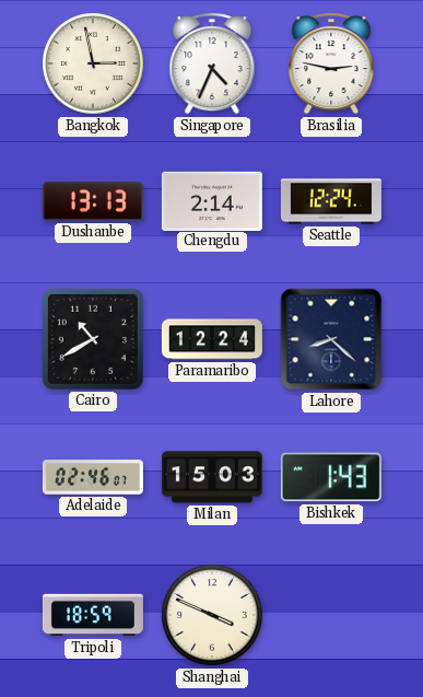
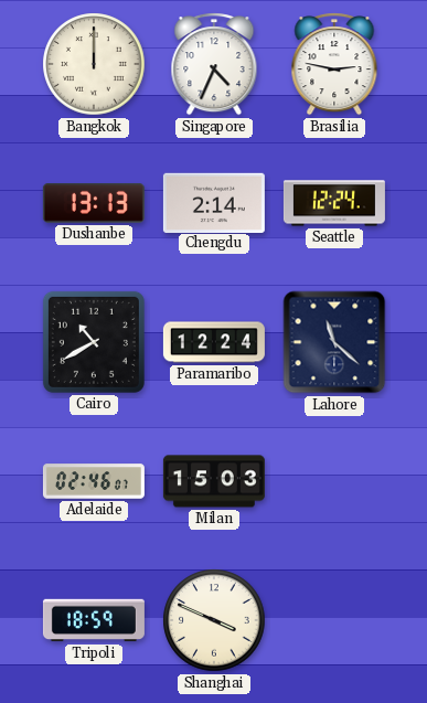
Bangkok: 2:58 -> 12:00 (94, 64)
Lahore: 8:22 -> 11:22 (334, 342)
Bishkek: 1:43 -> none (331, 477)
